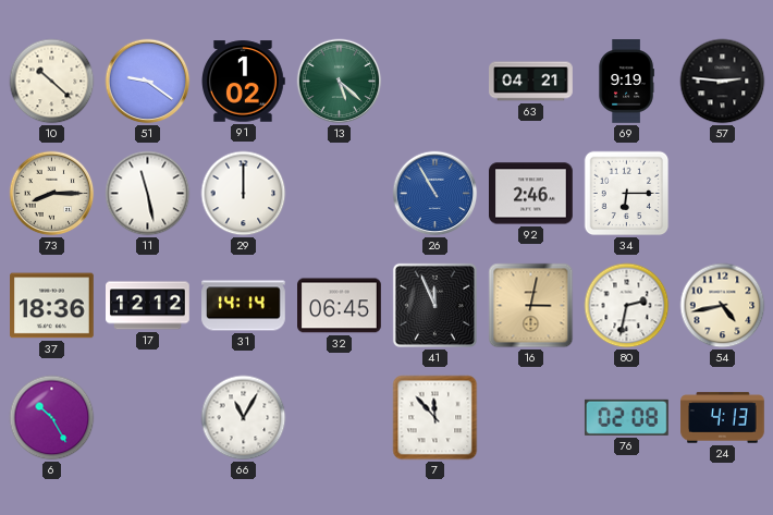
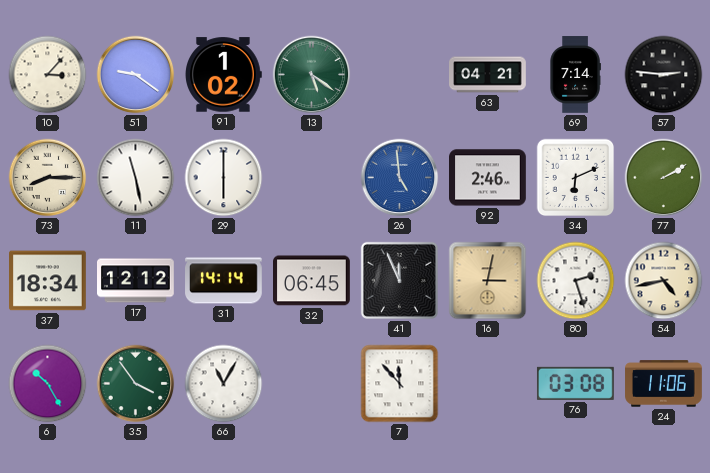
10: 10:22 -> 3:07 (48, 75)
13: 5:22 -> 5:21 (312, 75)
69: 9:19 -> 7:14 (575, 75)
29: 12:00 -> 6:00 (224, 178)
26: 10:55 -> 4:59 (400, 178)
34: 6:15 -> 6:11 (576, 178)
77: none -> 2:10 (664, 178)
37: 18:36 -> 18:34 (48, 281)
80: 2:32 -> 2:27 (576, 281)
35: none -> 3:54 (136, 384)
76: 02:08 -> 03:08 (575, 383)
24: 4:13 -> 11:06 (664, 384)
